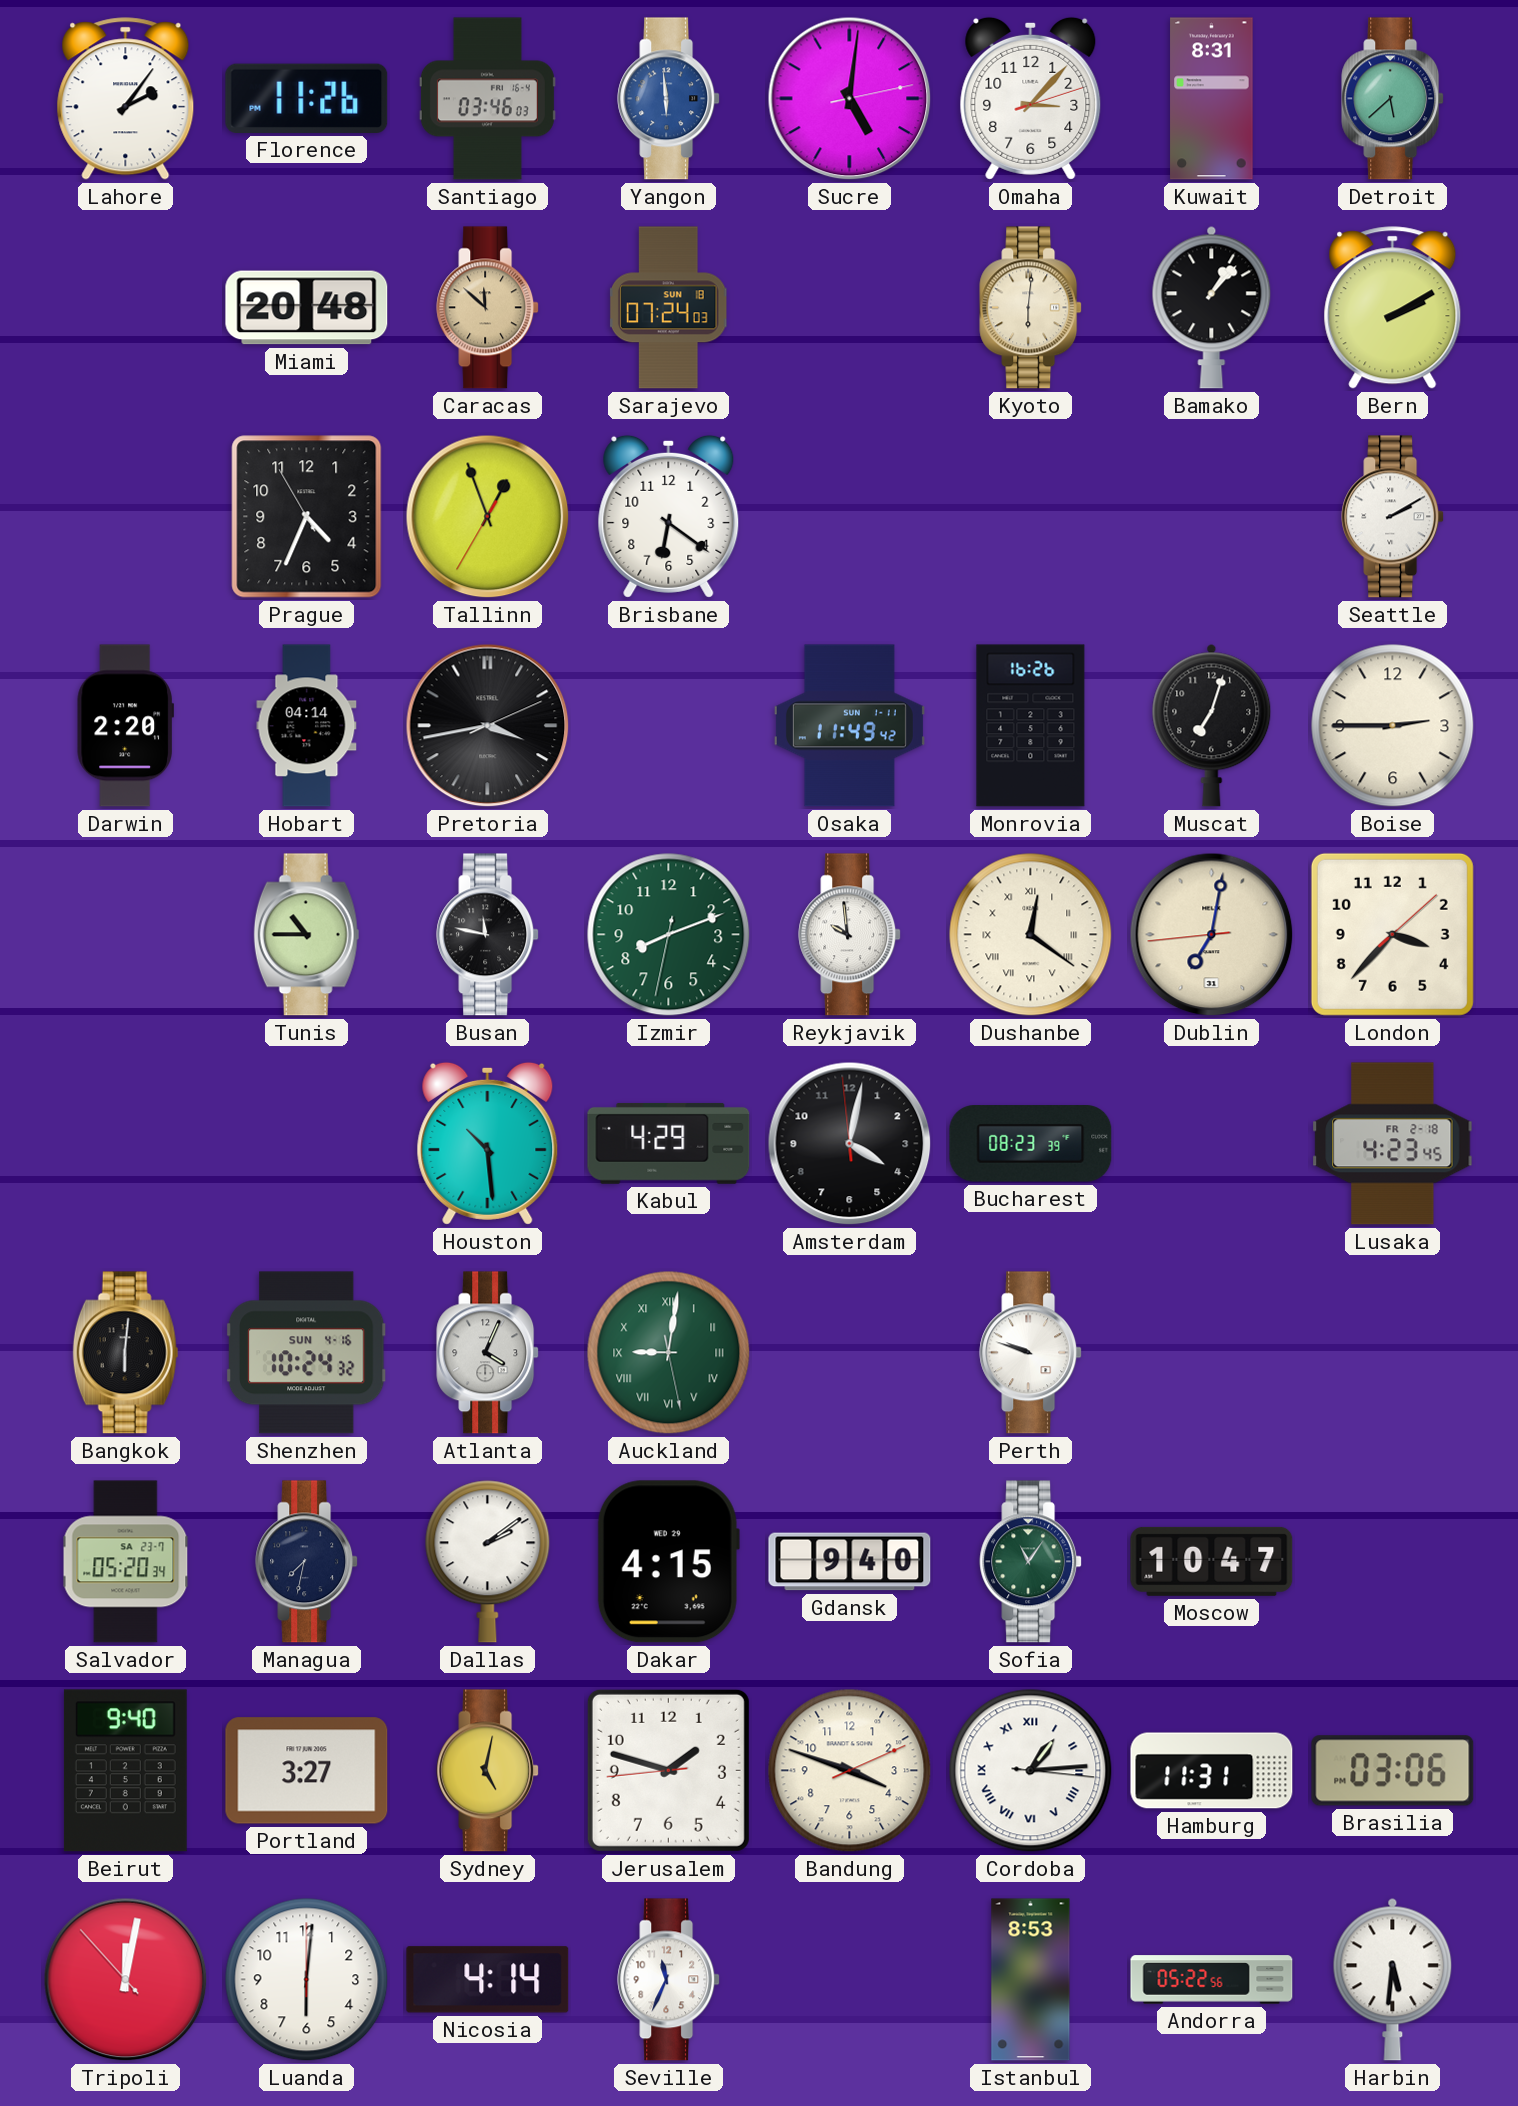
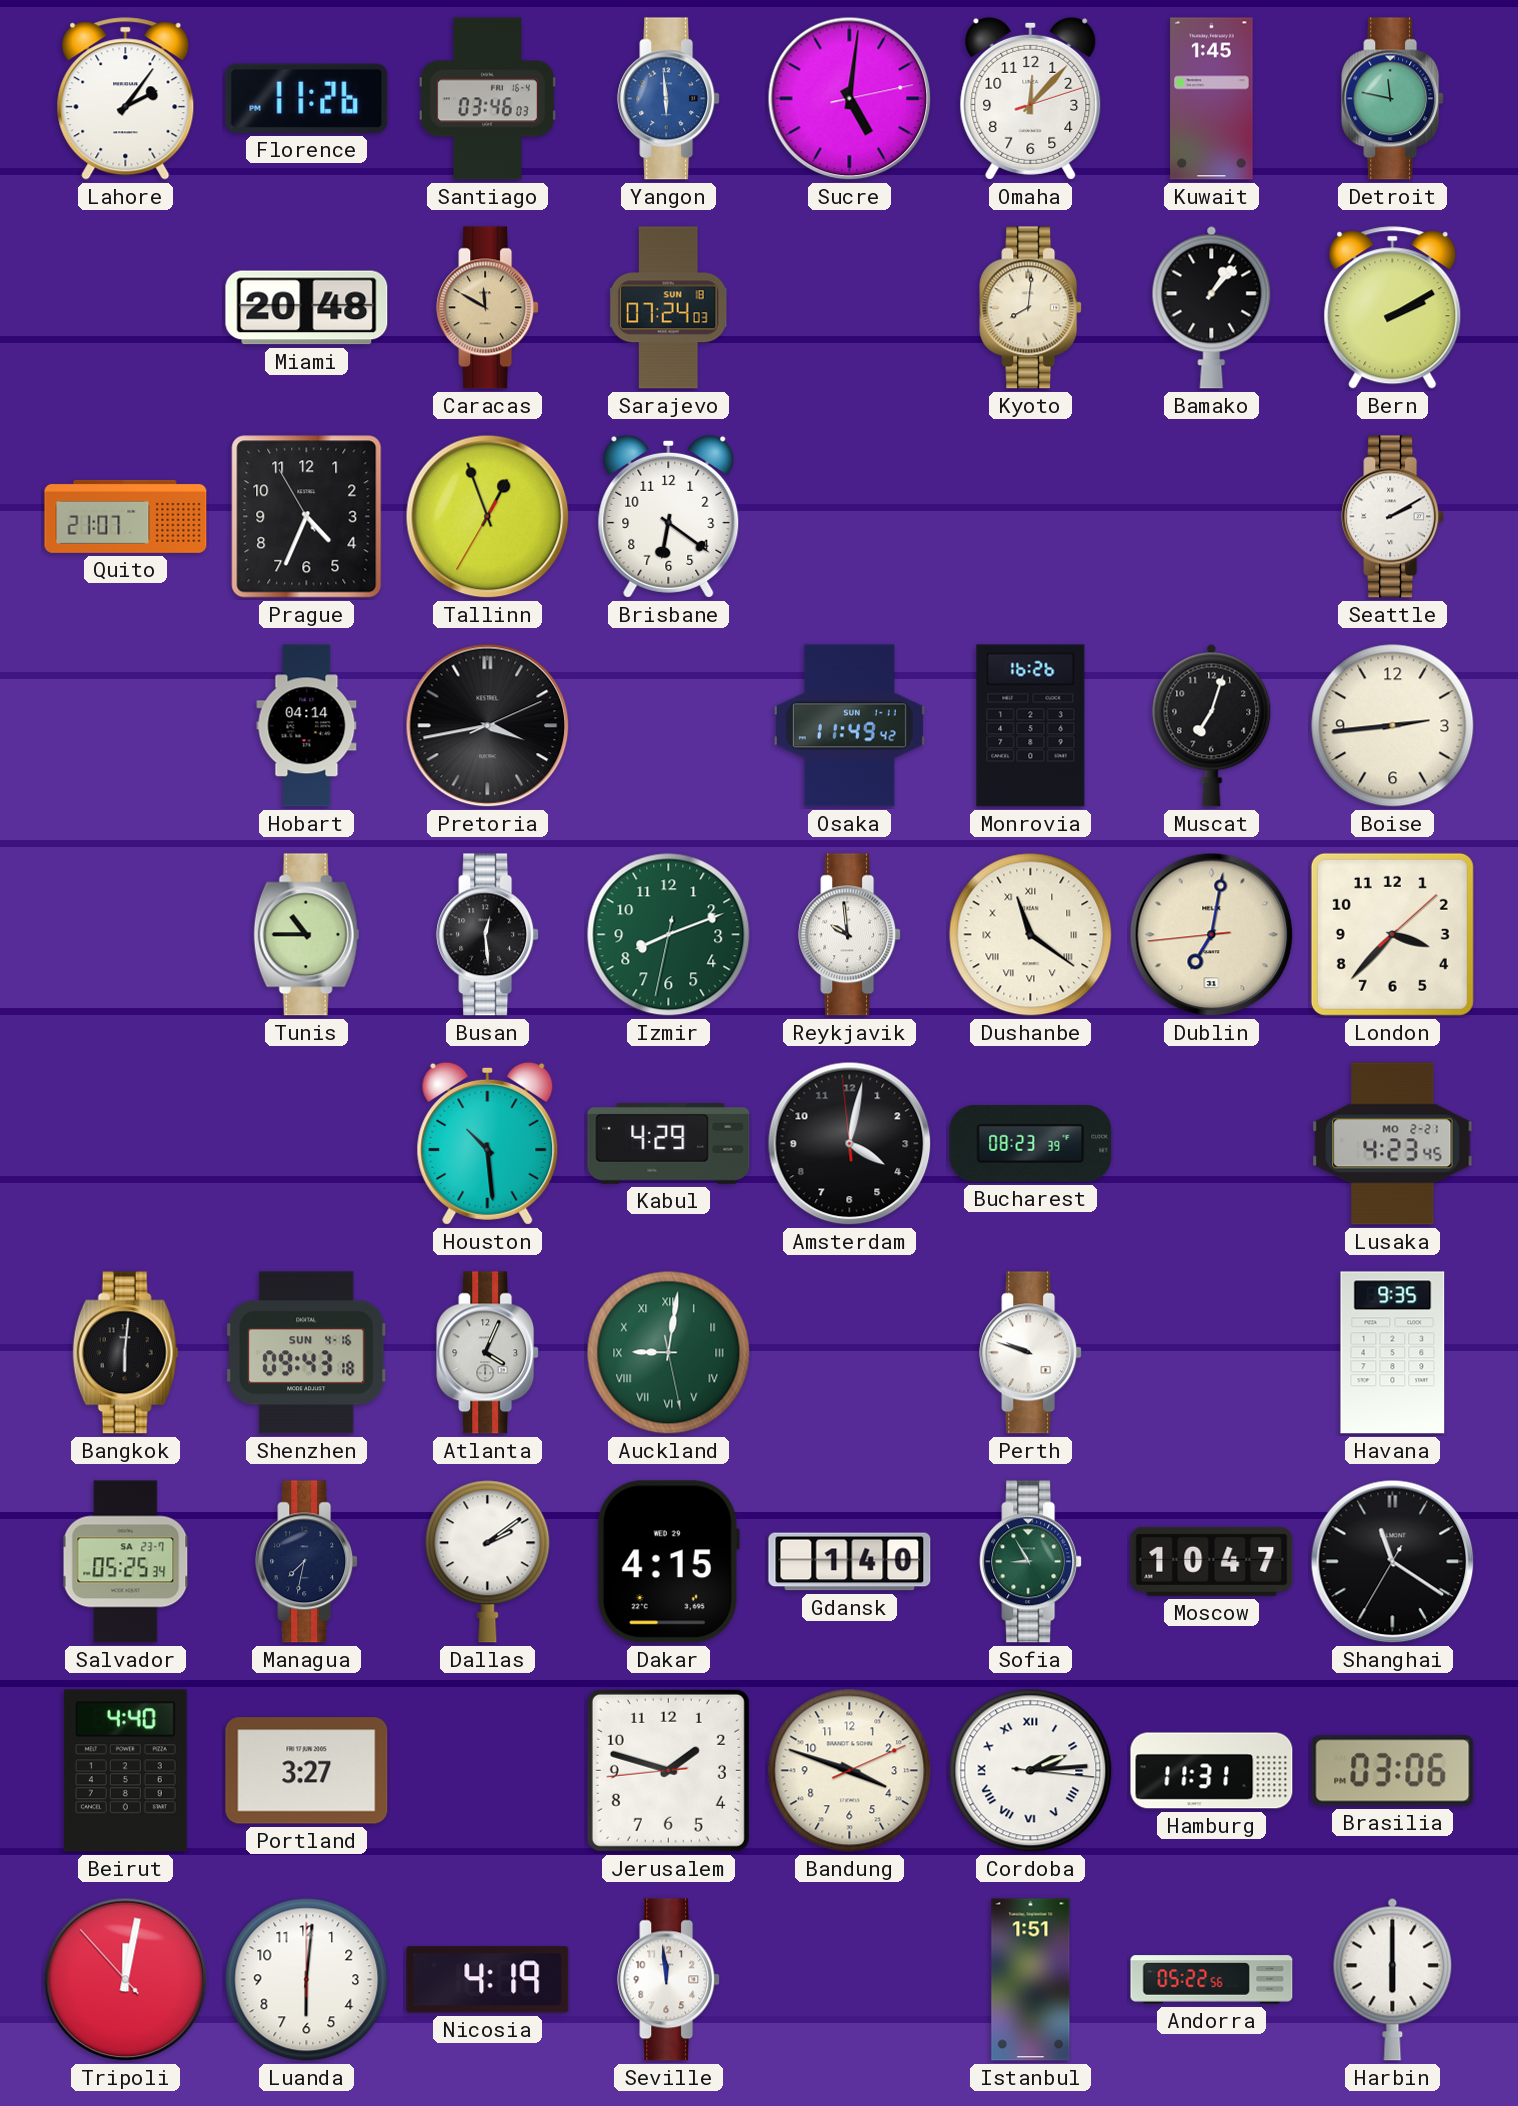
Omaha: 3:07 -> 12:07 (1031, 98)
Kuwait: 8:31 -> 1:45 (1212, 99)
Detroit: 5:38 -> 11:47 (1393, 99)
Caracas: 11:52 -> 11:50 (488, 308)
Kyoto: 6:01 -> 8:01 (1031, 308)
Quito: none -> 21:07 (126, 516)
Darwin: 2:20 -> none (125, 726)
Boise: 2:45 -> 2:44 (1393, 726)
Busan: 11:47 -> 12:29 (488, 935)
Dushanbe: 12:21 -> 11:21 (1031, 935)
Lusaka date: FR 2-18 -> MO 2-21 (1393, 1144)
Shenzhen: 10:24 -> 09:43 (306, 1353)
Havana: none -> 9:35 (1393, 1353)
Salvador: 05:20 -> 05:25 (126, 1562)
Gdansk: 9:40 -> 1:40 (850, 1562)
Sofia: 11:06 -> 8:55 (1031, 1562)
Shanghai: none -> 11:20 (1393, 1562)
Beirut: 9:40 -> 4:40 (125, 1771)
Sydney: 5:02 -> none (488, 1771)
Cordoba: 1:14 -> 2:14 (1031, 1771)
Nicosia: 4:14 -> 4:19 (488, 1980)
Seville: 11:34 -> 11:59 (669, 1980)
Istanbul: 8:53 -> 1:51 (1031, 1980)
Harbin: 5:31 -> 6:00 (1393, 1979)
